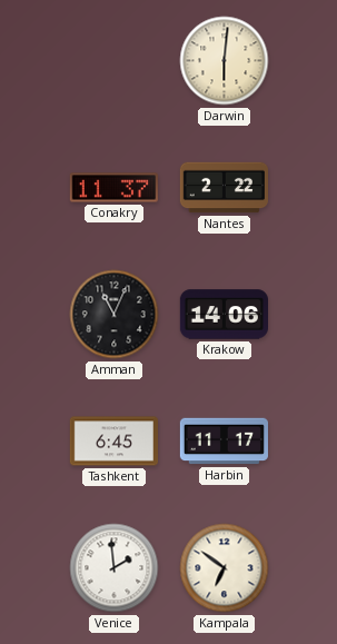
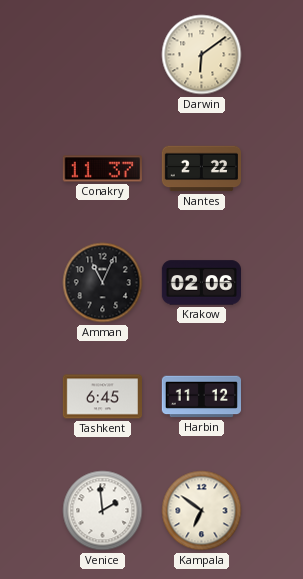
Darwin: 6:01 -> 6:09 (202, 55)
Krakow: 14:06 -> 02:06 (201, 283)
Harbin: 11:17 -> 11:12 (201, 397)
